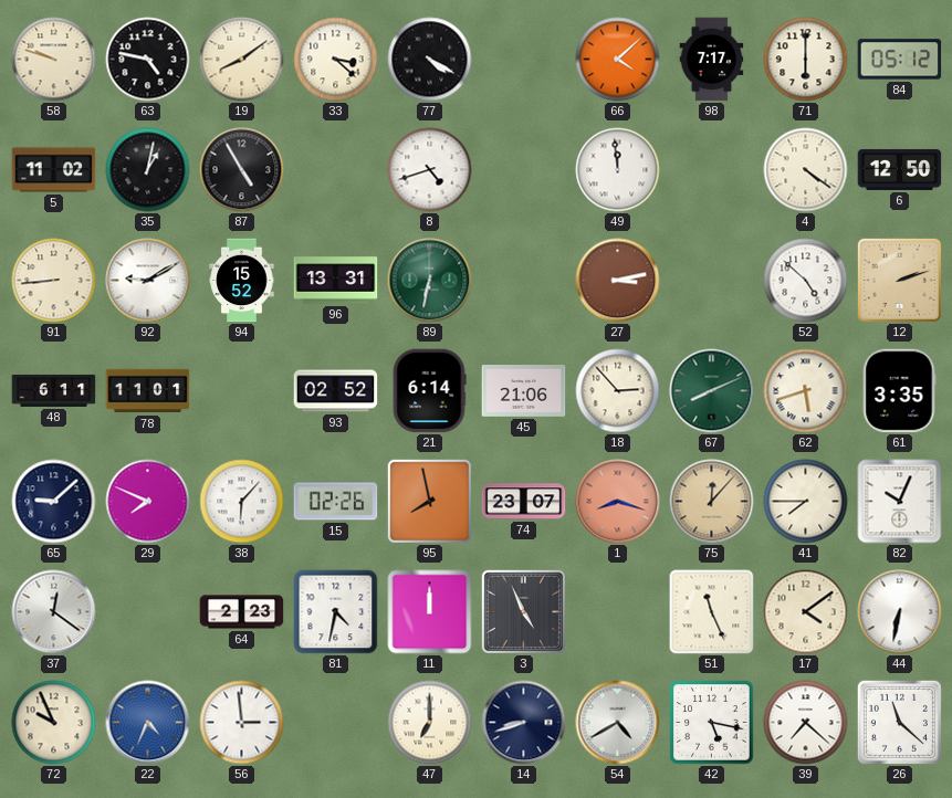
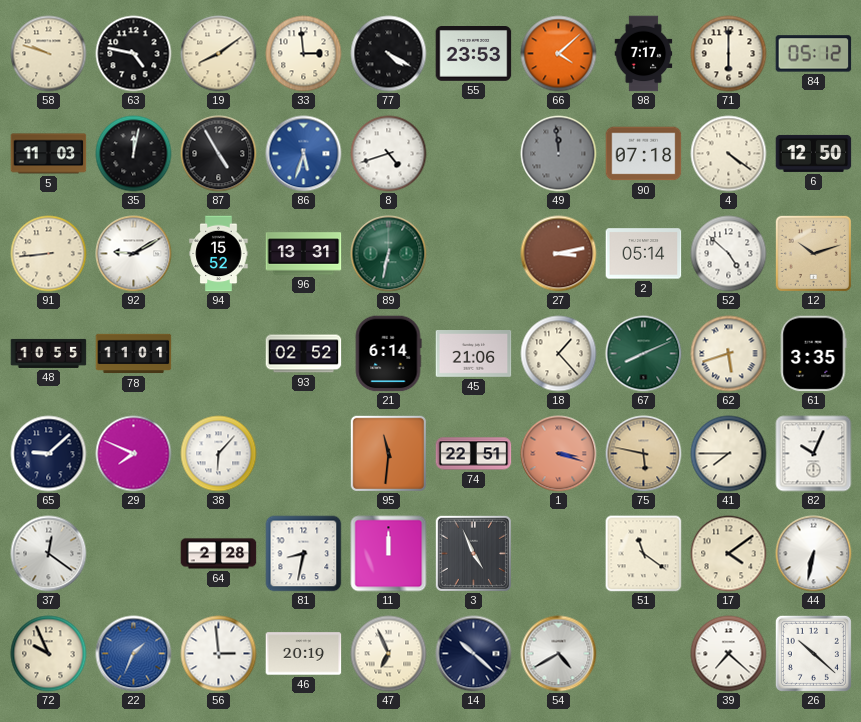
33: 3:22 -> 2:59 (304, 54)
55: none -> 23:53 (474, 54)
5: 11:02 -> 11:03 (49, 154)
35: 1:02 -> 12:02 (134, 154)
86: none -> 5:33 (304, 154)
49 dial: white -> grey (559, 154)
90: none -> 07:18 (644, 154)
2: none -> 05:14 (644, 254)
12: 2:12 -> 10:12 (813, 253)
48: 6:11 -> 10:55 (49, 353)
18: 2:53 -> 1:23 (559, 354)
15: 02:26 -> none (336, 502)
95: 7:58 -> 11:31 (388, 453)
74: 23:07 -> 22:51 (474, 454)
1: 8:18 -> 3:18 (559, 454)
75: 12:07 -> 5:47 (644, 454)
64: 2:23 -> 2:28 (219, 554)
81: 4:32 -> 8:32 (304, 554)
51: 11:26 -> 11:21 (644, 554)
22: 4:34 -> 1:34 (134, 654)
46: none -> 20:19 (304, 654)
47: 7:00 -> 6:56 (389, 654)
14: 8:42 -> 10:22 (474, 654)
42: 5:17 -> none (712, 723)
26: 11:22 -> 10:22 (813, 653)
